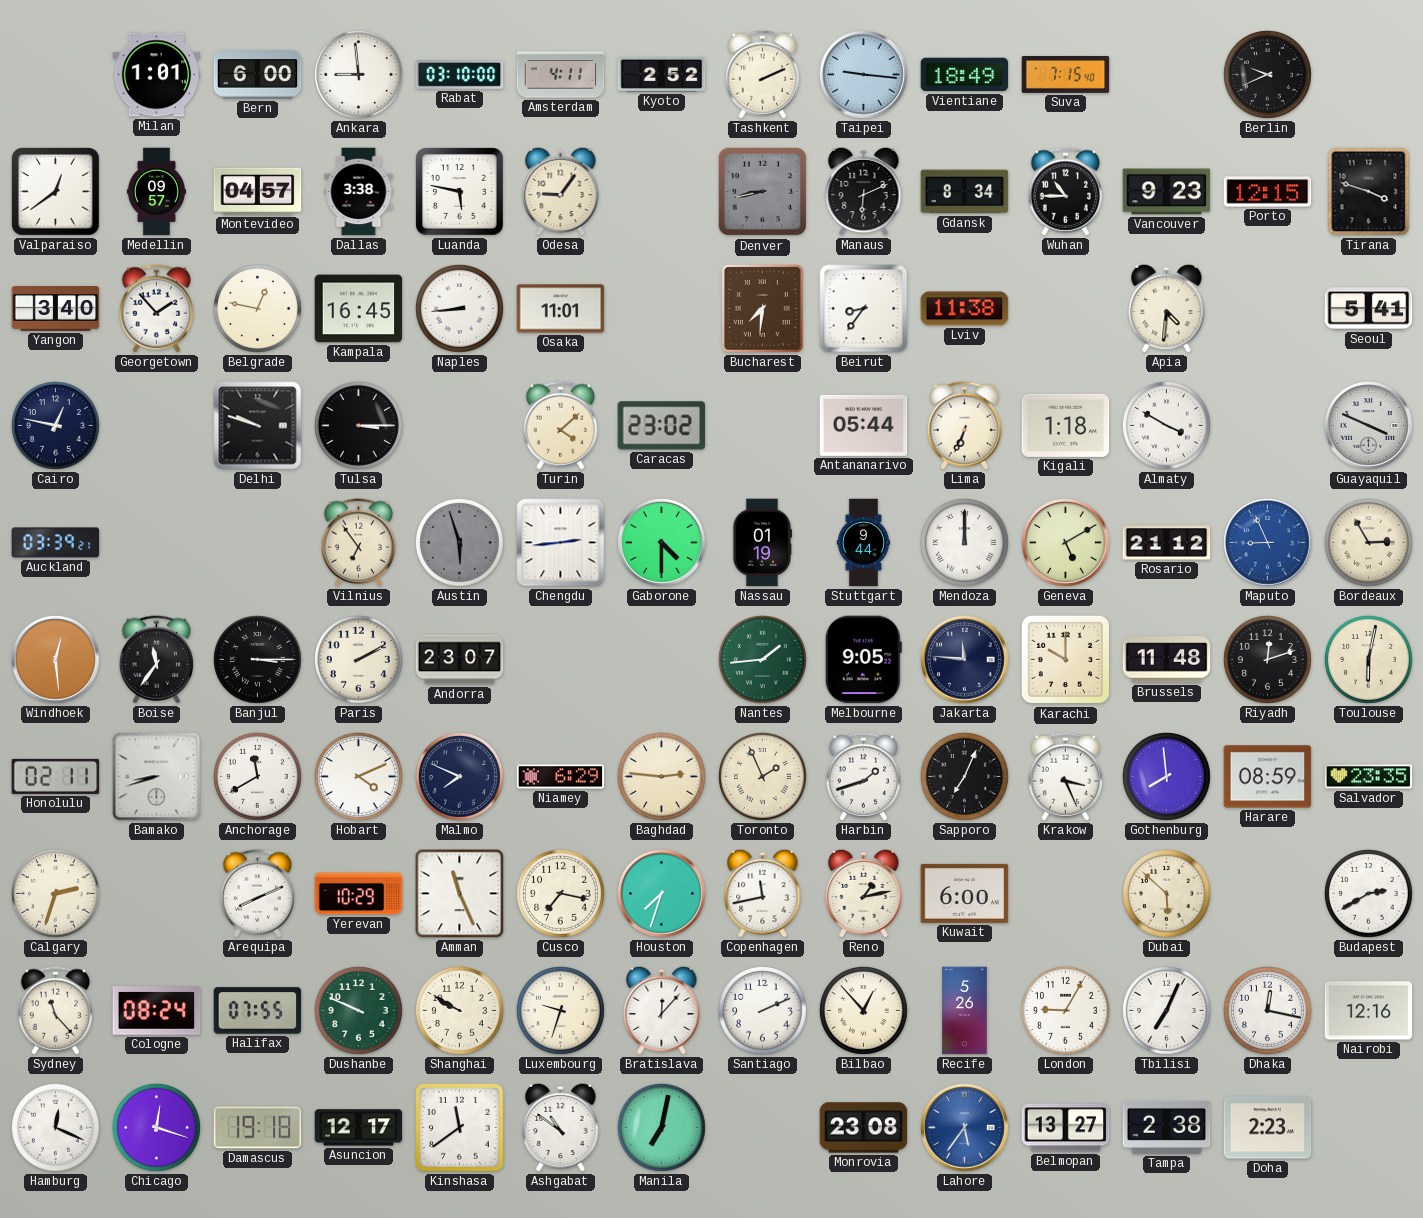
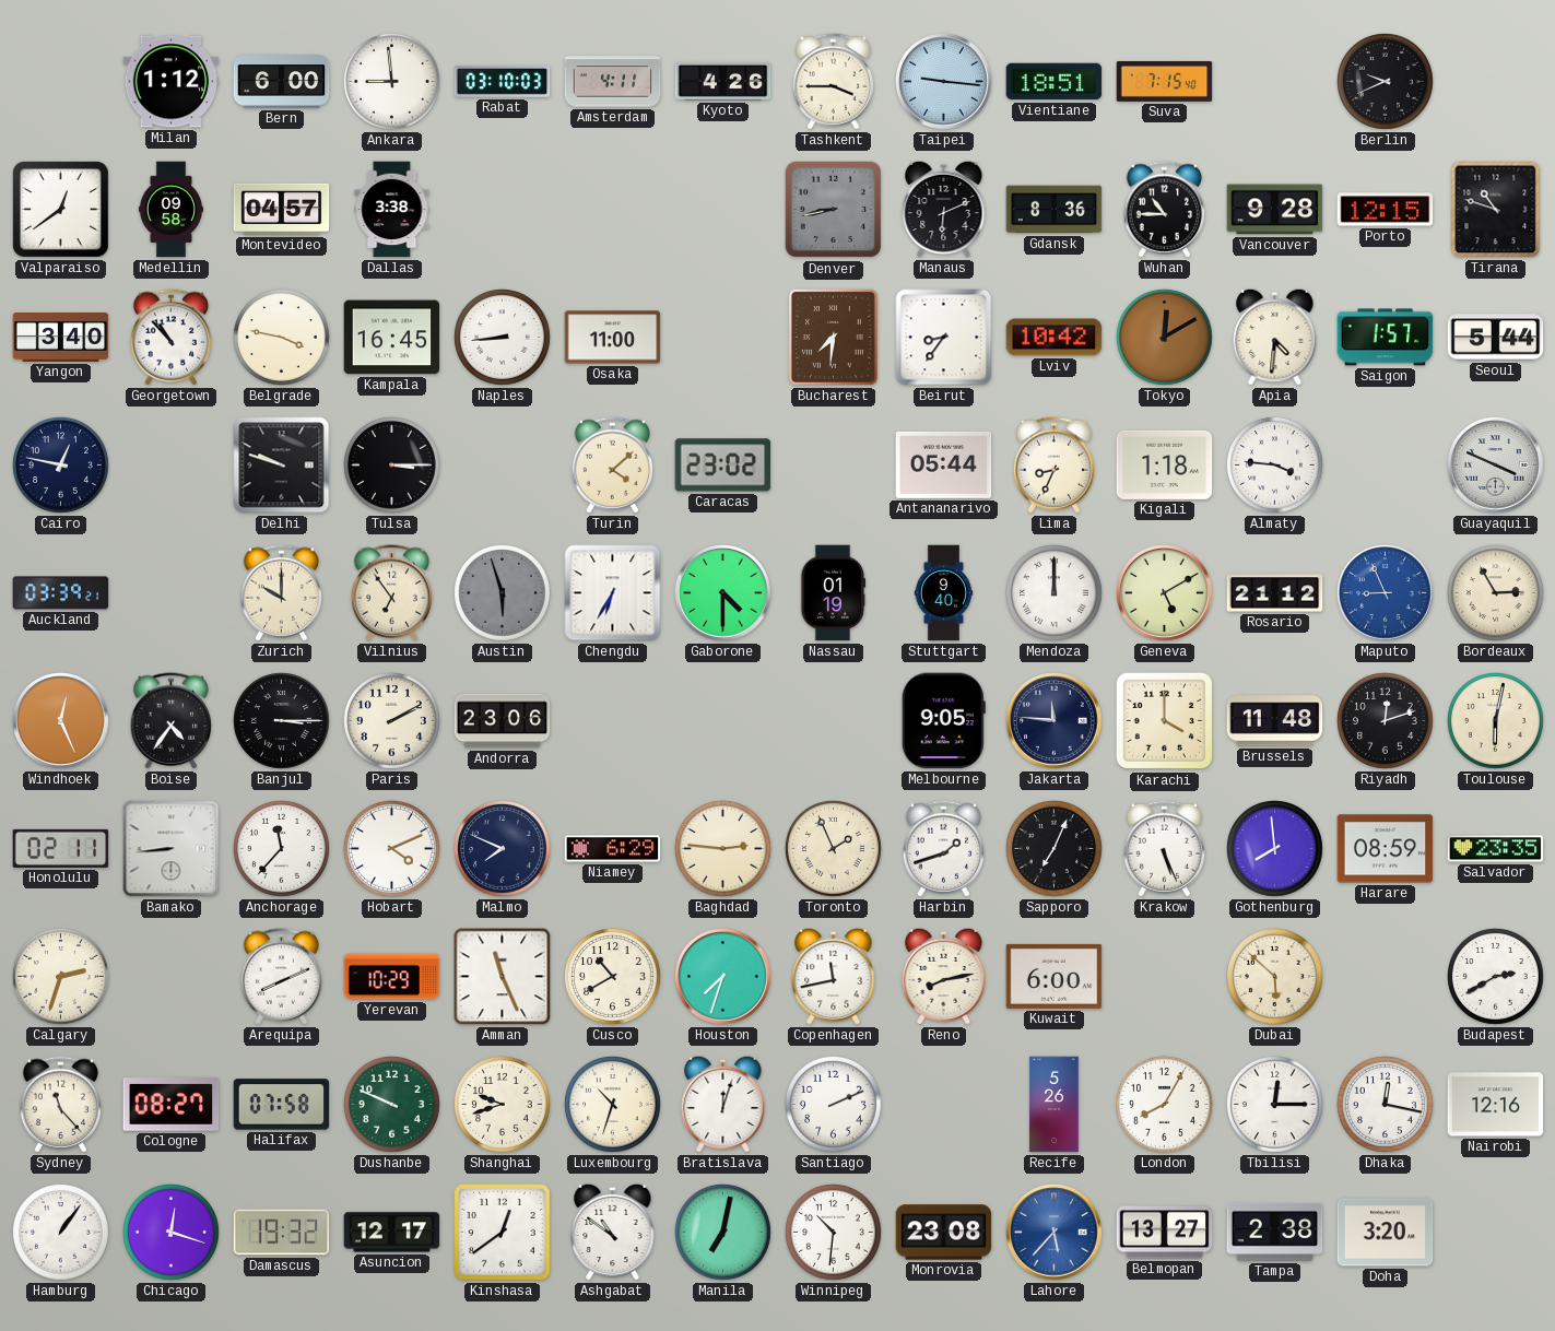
Milan: 1:01 -> 1:12 (172, 82)
Rabat: 03:10:00 -> 03:10:03 (503, 82)
Kyoto: 2:52 -> 4:26 (723, 81)
Tashkent: 2:11 -> 3:45 (833, 82)
Vientiane: 18:49 -> 18:51 (1055, 82)
Medellin: 09:57 -> 09:58 (170, 210)
Luanda: 5:47 -> none (460, 192)
Odesa: 9:06 -> none (561, 191)
Gdansk: 8:34 -> 8:36 (1055, 210)
Vancouver: 9:23 -> 9:28 (1275, 210)
Tirana: 3:48 -> 10:48 (1496, 210)
Georgetown: 1:53 -> 10:53 (170, 338)
Belgrade: 12:47 -> 3:47 (282, 338)
Osaka: 11:01 -> 11:00 (613, 338)
Lviv: 11:38 -> 10:42 (1055, 338)
Tokyo: none -> 12:10 (1165, 338)
Saigon: none -> 1:57 (1386, 338)
Seoul: 5:41 -> 5:44 (1496, 338)
Lima: 6:34 -> 8:34 (1053, 466)
Almaty: 3:50 -> 3:46 (1275, 466)
Zurich: none -> 10:00 (281, 593)
Chengdu: 2:44 -> 6:35 (613, 593)
Stuttgart: 9:44 -> 9:40 (944, 593)
Windhoek: 12:29 -> 12:26 (61, 721)
Boise: 11:36 -> 4:36 (170, 721)
Andorra: 23:07 -> 23:06 (503, 721)
Nantes: 1:44 -> none (763, 660)
Karachi: 10:00 -> 4:00 (1165, 721)
Bamako: 8:42 -> 8:44 (172, 849)
Anchorage: 11:40 -> 11:37 (282, 849)
Krakow: 3:26 -> 5:26 (1164, 849)
Cusco: 7:17 -> 10:40 (613, 977)
Reno: 1:13 -> 8:13 (944, 976)
Cologne: 08:24 -> 08:27 (172, 1105)
Halifax: 07:55 -> 07:58 (282, 1105)
Shanghai: 9:50 -> 9:42 (503, 1105)
Luxembourg: 9:33 -> 10:33 (613, 1105)
Bratislava: 12:07 -> 12:03 (723, 1104)
Bilbao: 12:53 -> none (864, 1011)
London: 9:05 -> 8:05 (1165, 1105)
Tbilisi: 7:04 -> 12:15 (1275, 1105)
Hamburg: 12:19 -> 1:06 (61, 1233)
Damascus: 19:18 -> 19:32 (282, 1233)
Kinshasa: 11:39 -> 12:39 (503, 1233)
Winnipeg: none -> 10:31 (834, 1233)
Lahore: 5:36 -> 5:37 (1055, 1233)
Doha: 2:23 -> 3:20 (1386, 1233)
